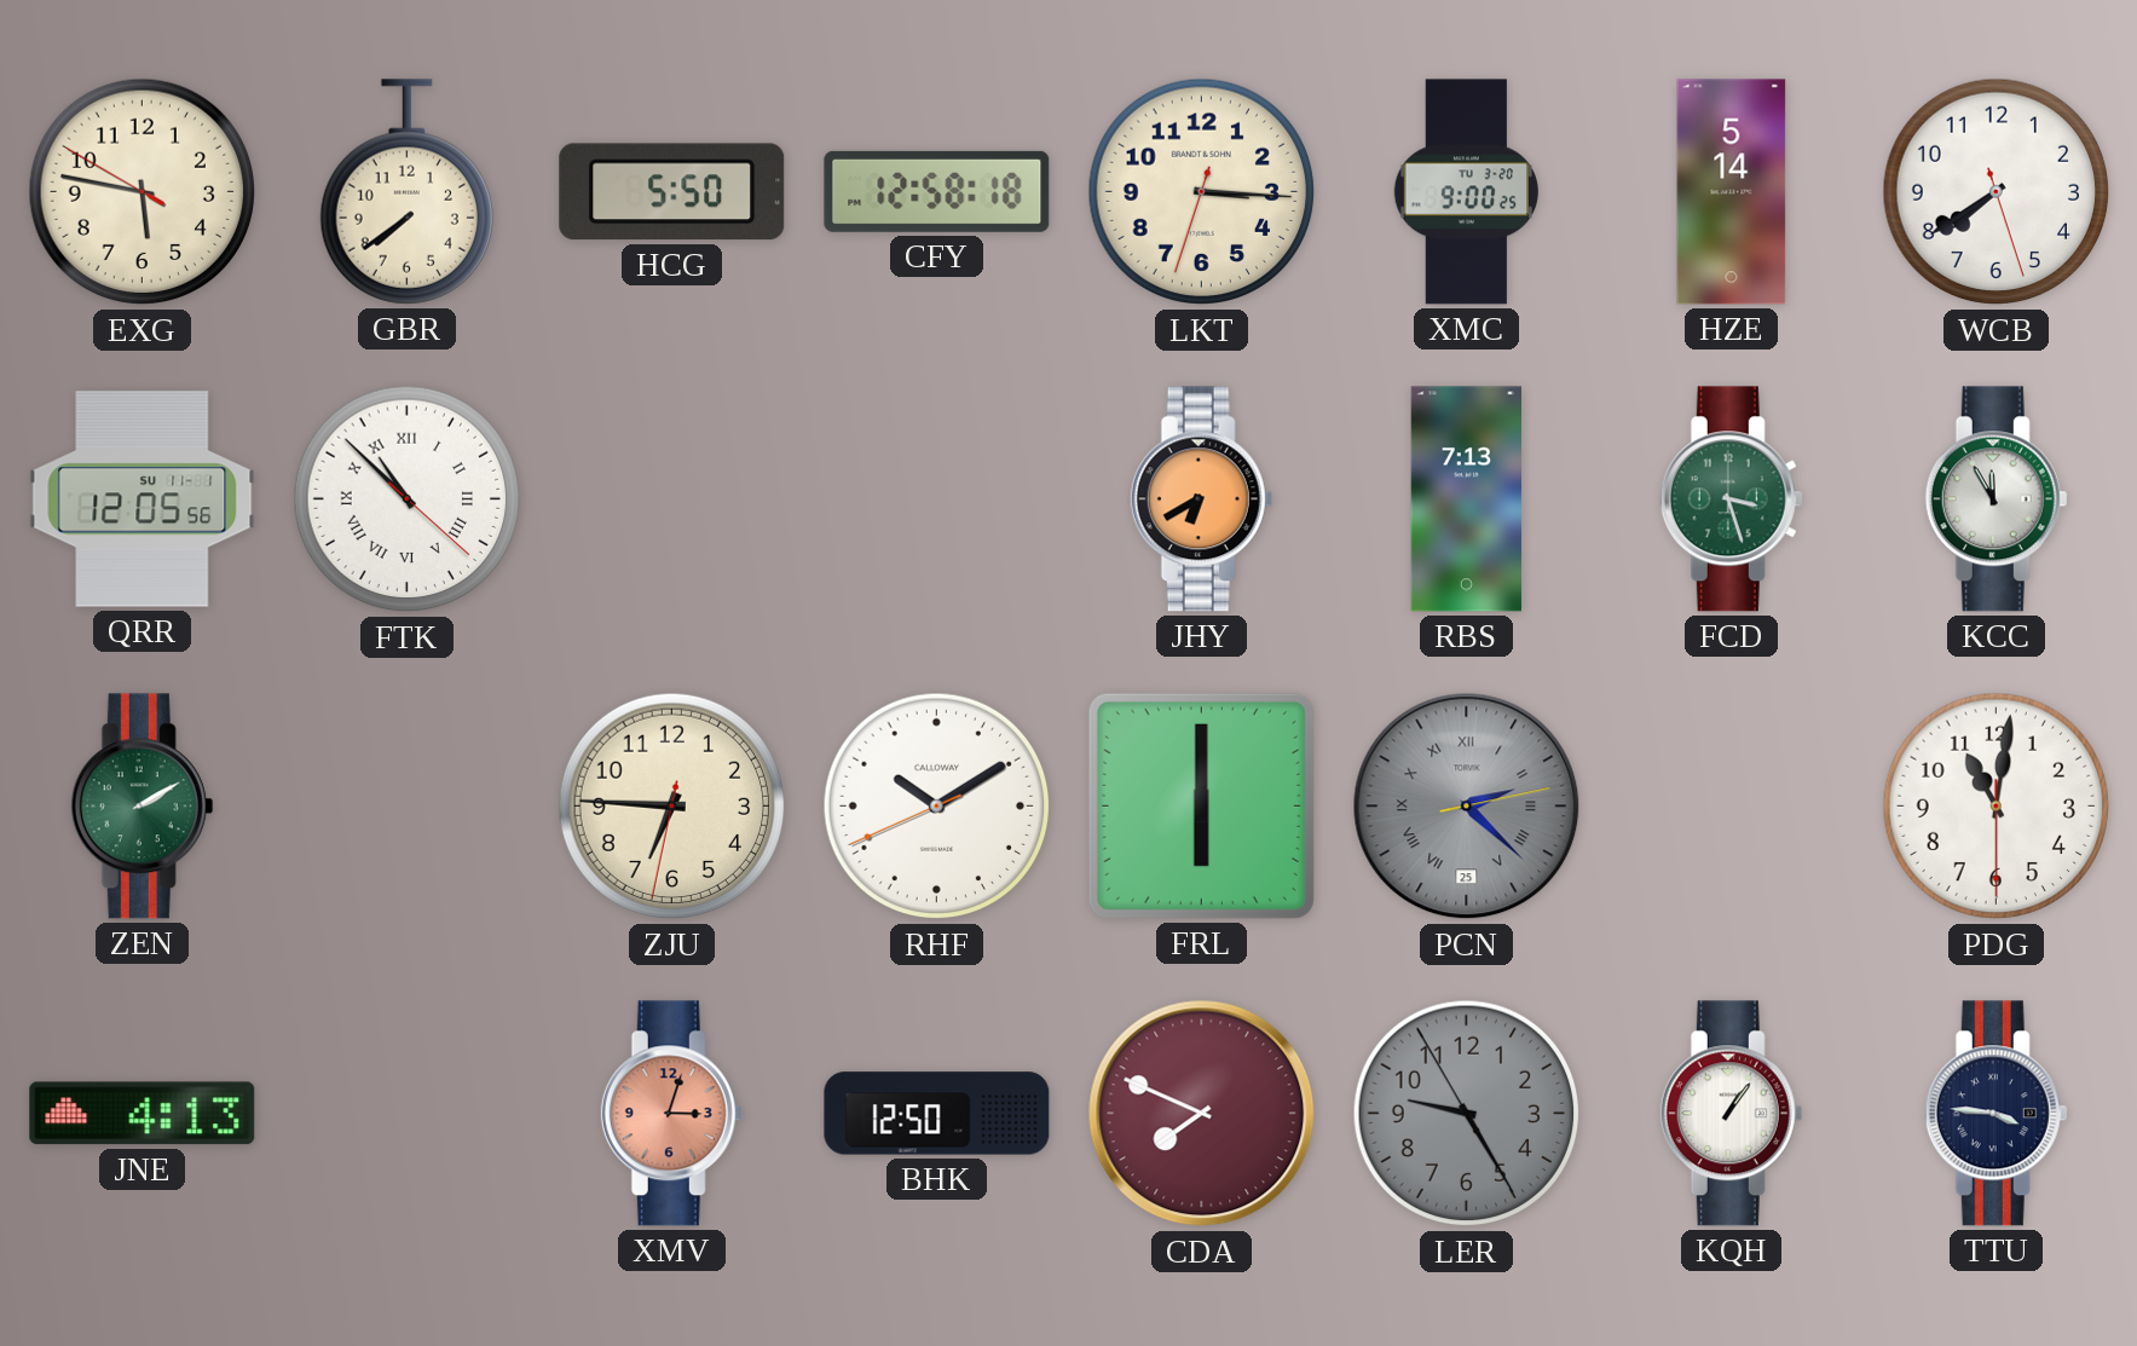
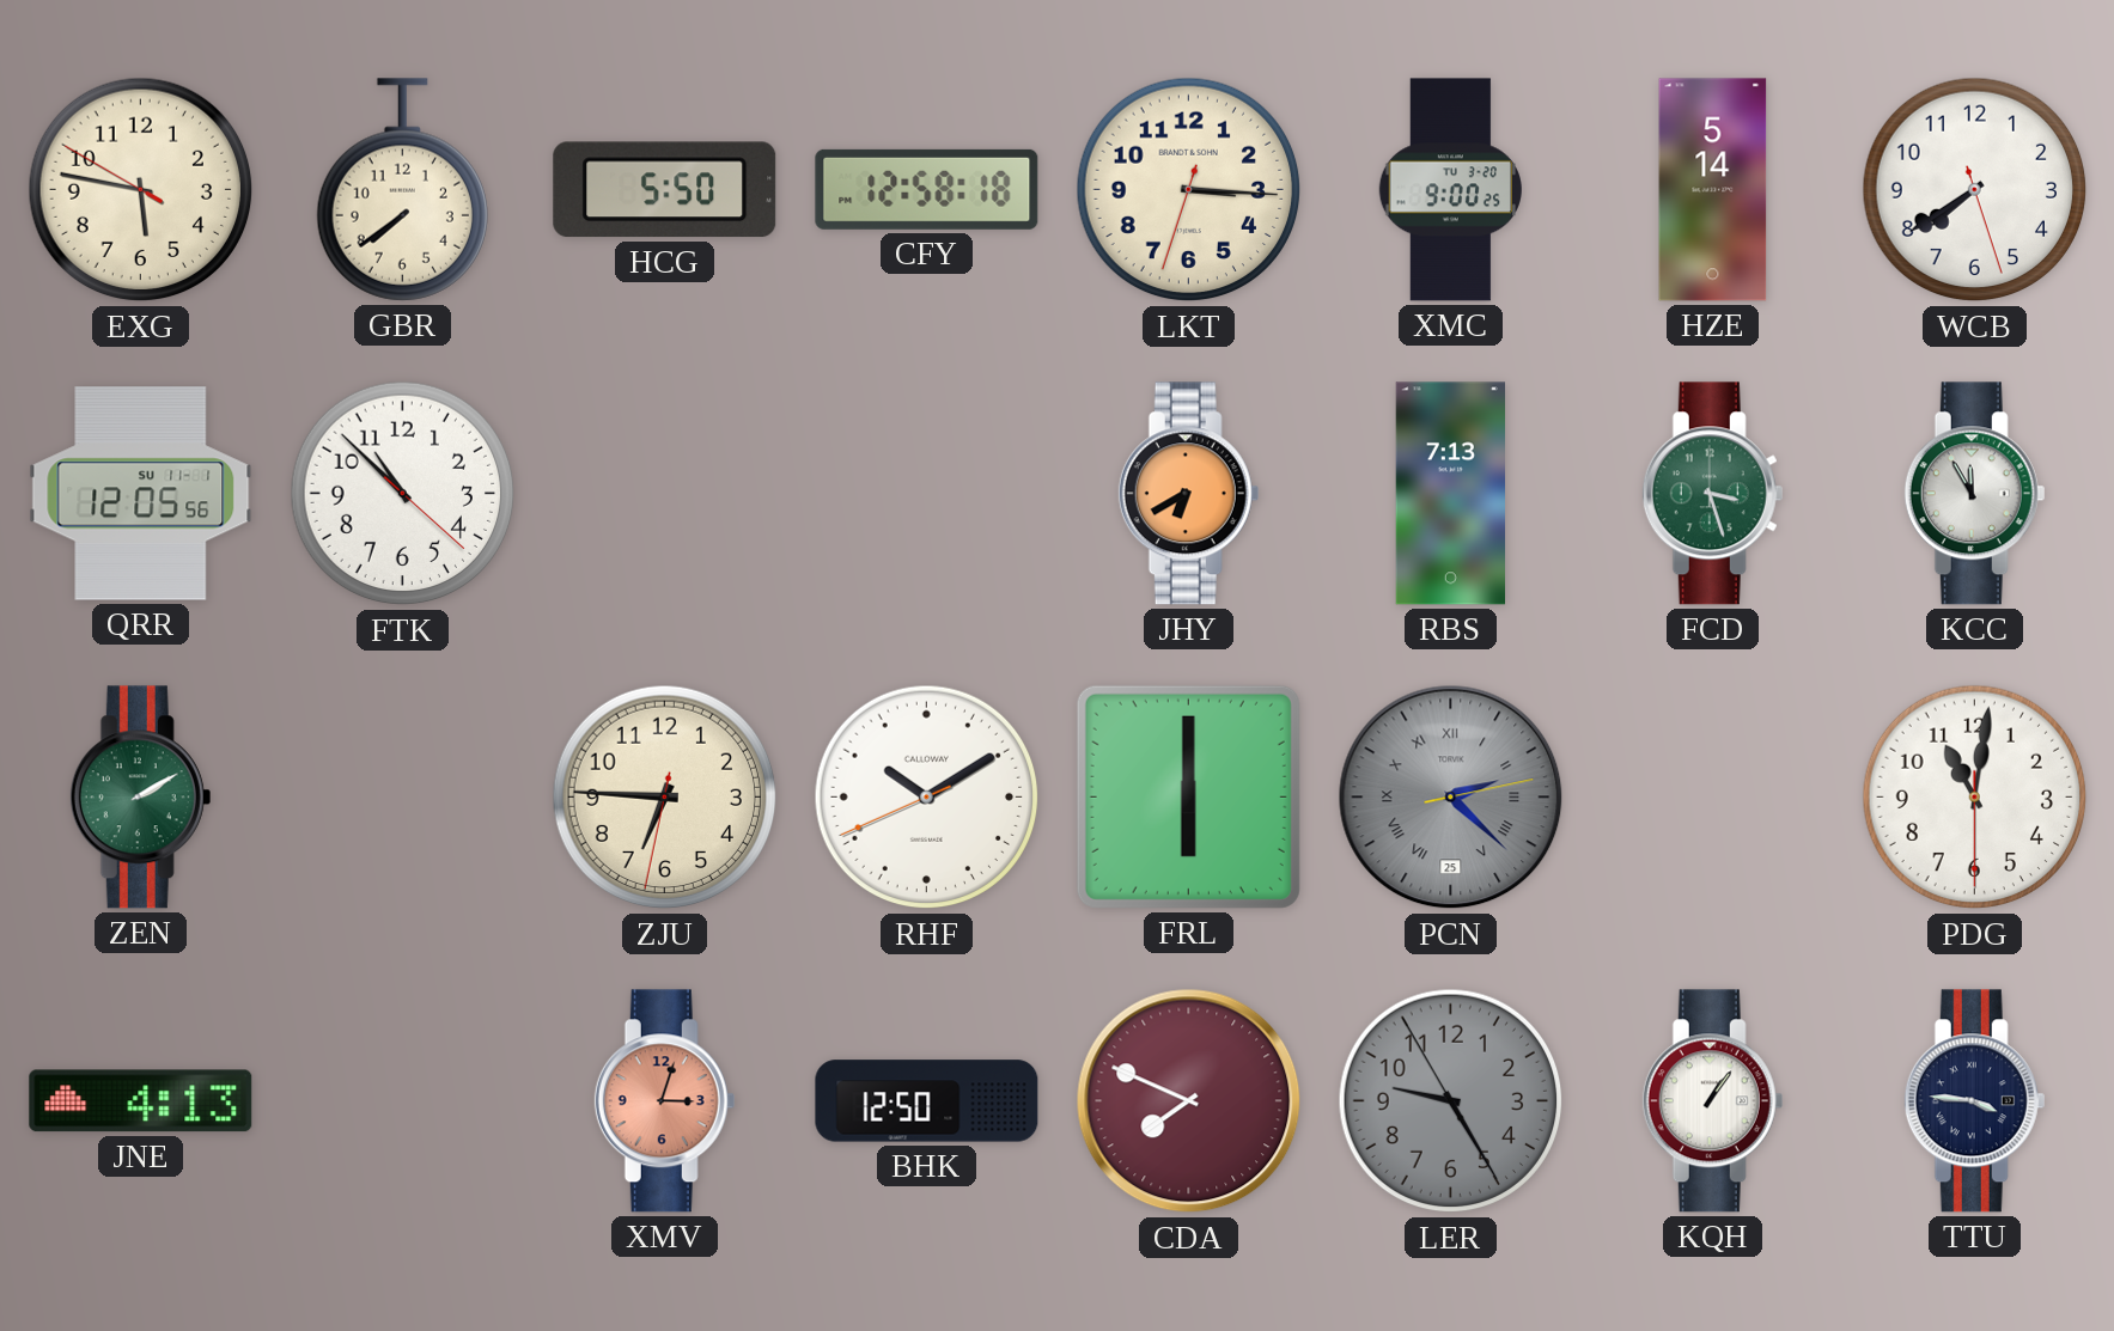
FTK numerals: Roman -> Arabic (403, 494)
